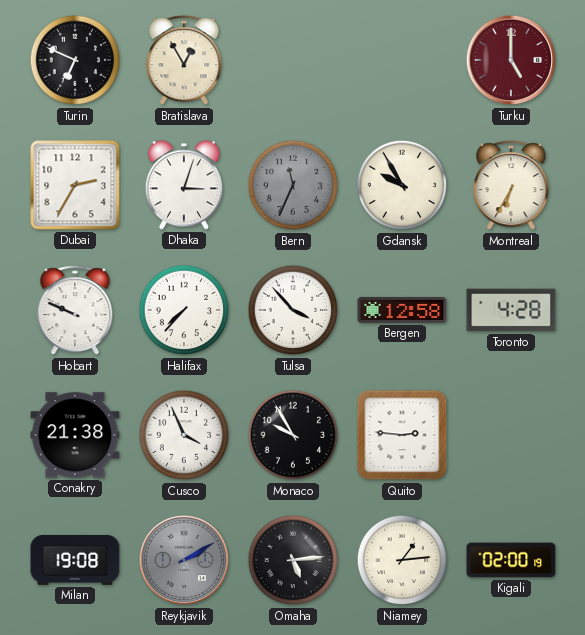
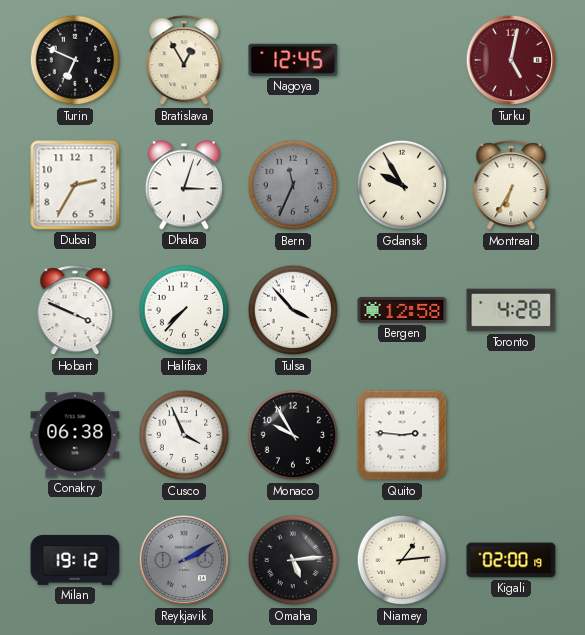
Nagoya: none -> 12:45 (293, 60)
Turku: 5:00 -> 5:02 (511, 60)
Hobart: 9:49 -> 3:49 (75, 311)
Conakry: 21:38 -> 06:38 (75, 435)
Milan: 19:08 -> 19:12 (75, 560)
